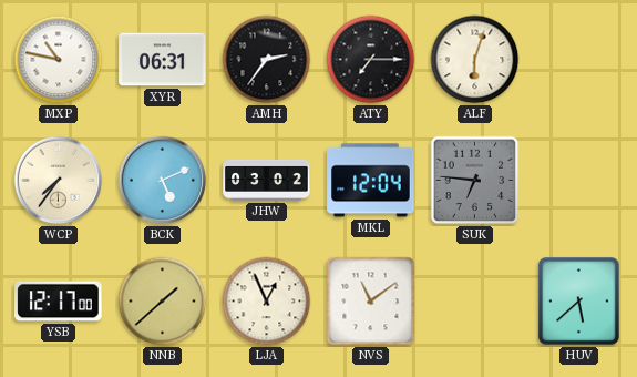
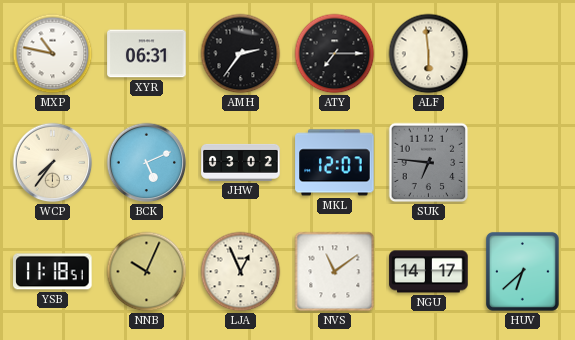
ALF: 6:03 -> 5:59 (429, 54)
MKL: 12:04 -> 12:07 (335, 163)
YSB: 12:17 -> 11:18 (53, 272)
NNB: 1:38 -> 10:04 (147, 272)
NGU: none -> 14:17 (429, 272)
HUV: 5:38 -> 6:38 (522, 271)
